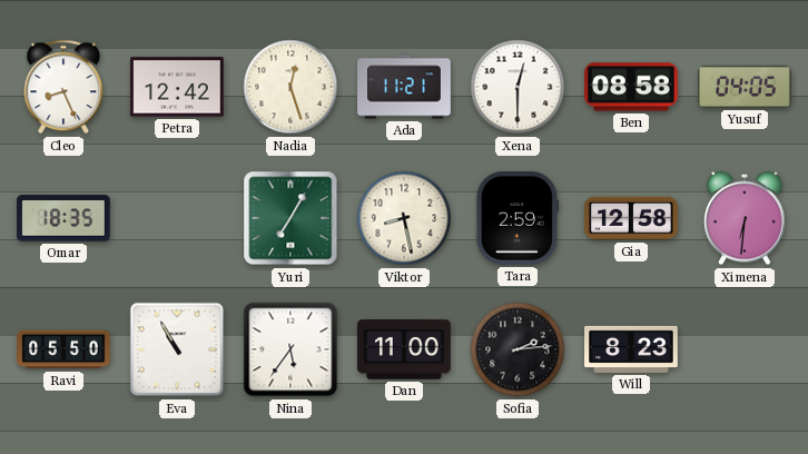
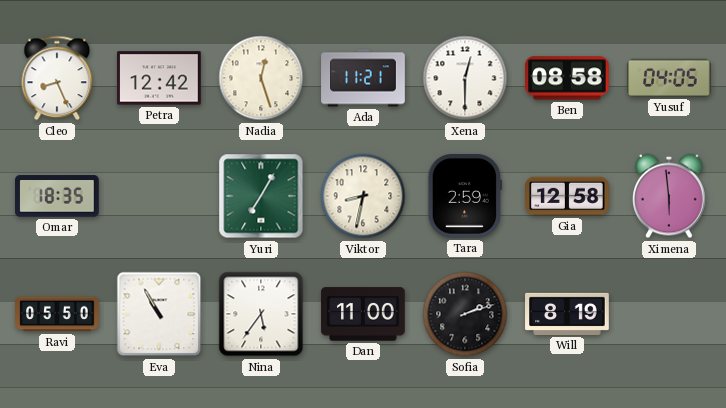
Viktor: 8:28 -> 8:32 (363, 196)
Ximena: 6:31 -> 5:59 (670, 196)
Sofia: 2:14 -> 2:12 (465, 314)
Will: 8:23 -> 8:19 (567, 314)
